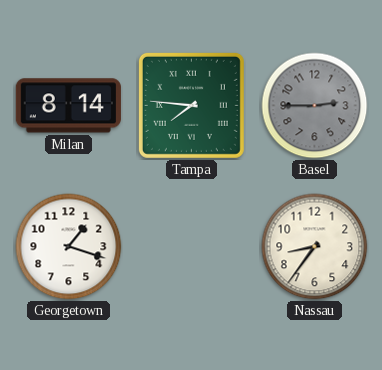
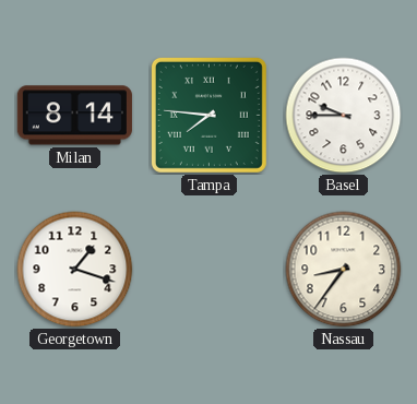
Basel: 2:45 -> 9:45 (344, 116)
Basel dial: grey -> white (344, 116)
